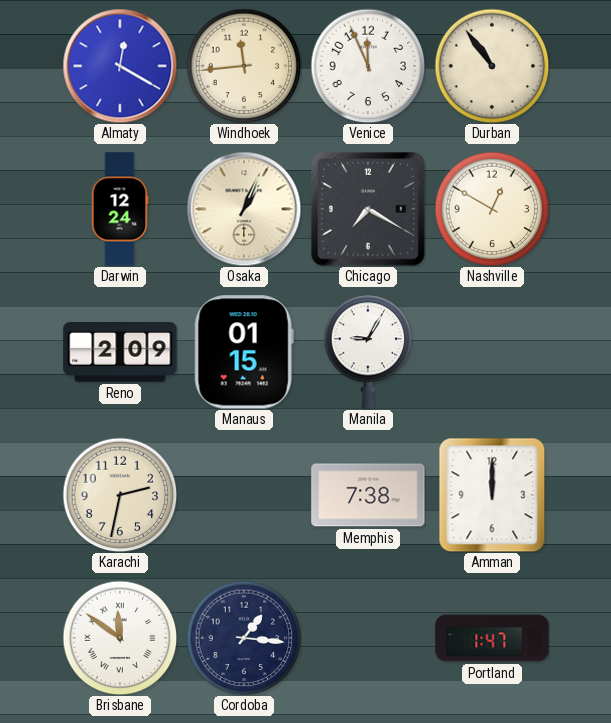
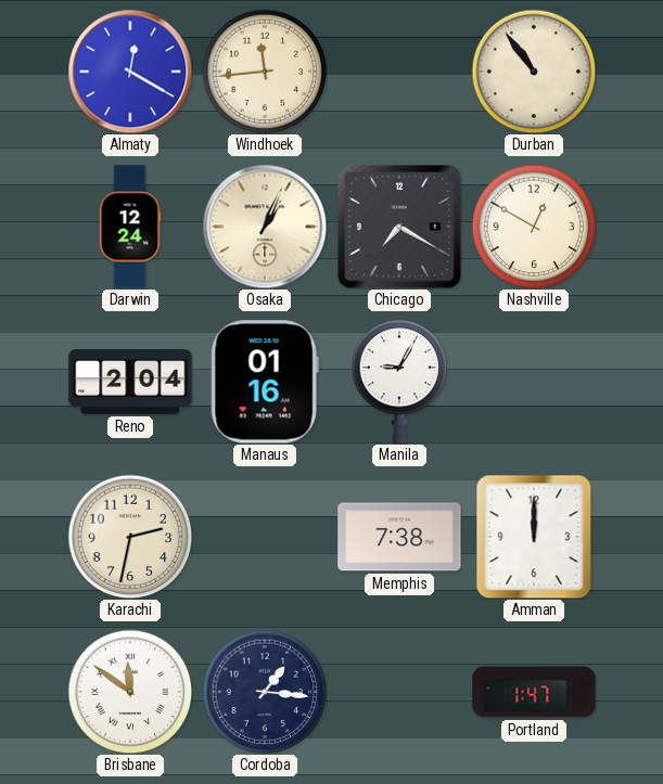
Venice: 11:56 -> none (368, 66)
Reno: 2:09 -> 2:04 (130, 383)
Manaus: 01:15 -> 01:16 (265, 382)
